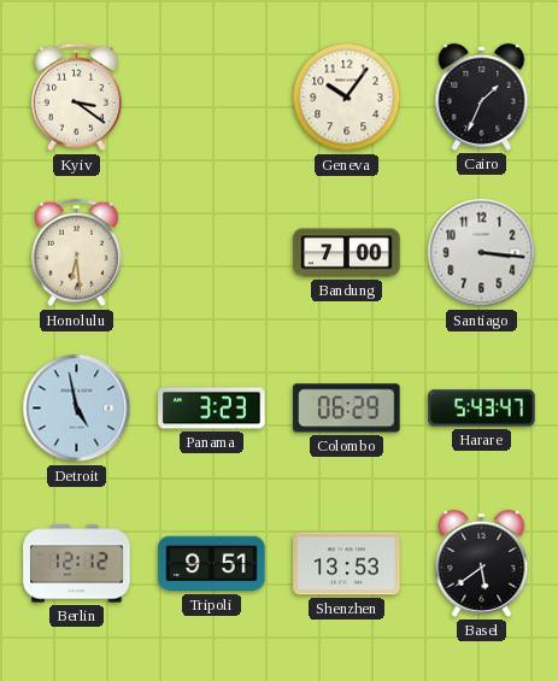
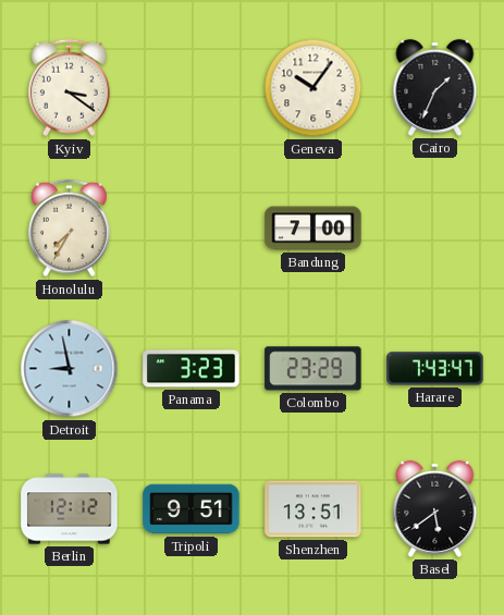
Honolulu: 6:29 -> 7:35 (69, 229)
Santiago: 3:16 -> none (482, 253)
Detroit: 4:58 -> 8:58 (70, 369)
Colombo: 06:29 -> 23:29 (314, 369)
Harare: 5:43 -> 7:43 (435, 369)
Shenzhen: 13:53 -> 13:51 (314, 509)
